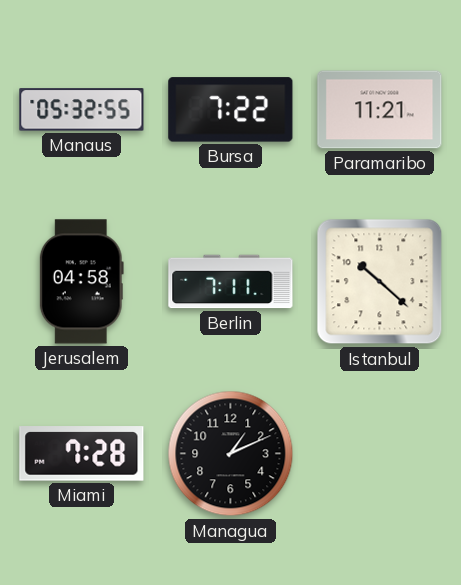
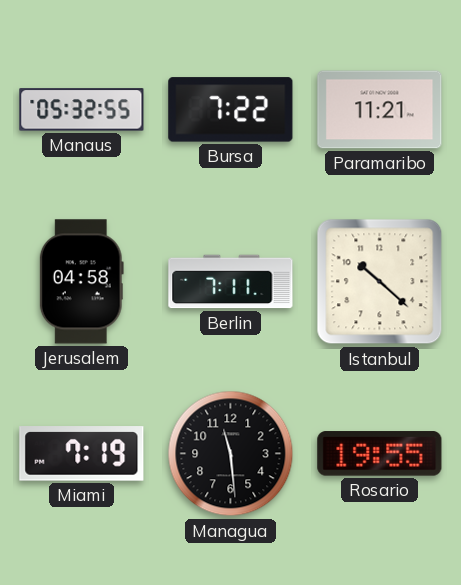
Miami: 7:28 -> 7:19 (82, 454)
Managua: 1:11 -> 11:29 (231, 454)
Rosario: none -> 19:55 (380, 454)
